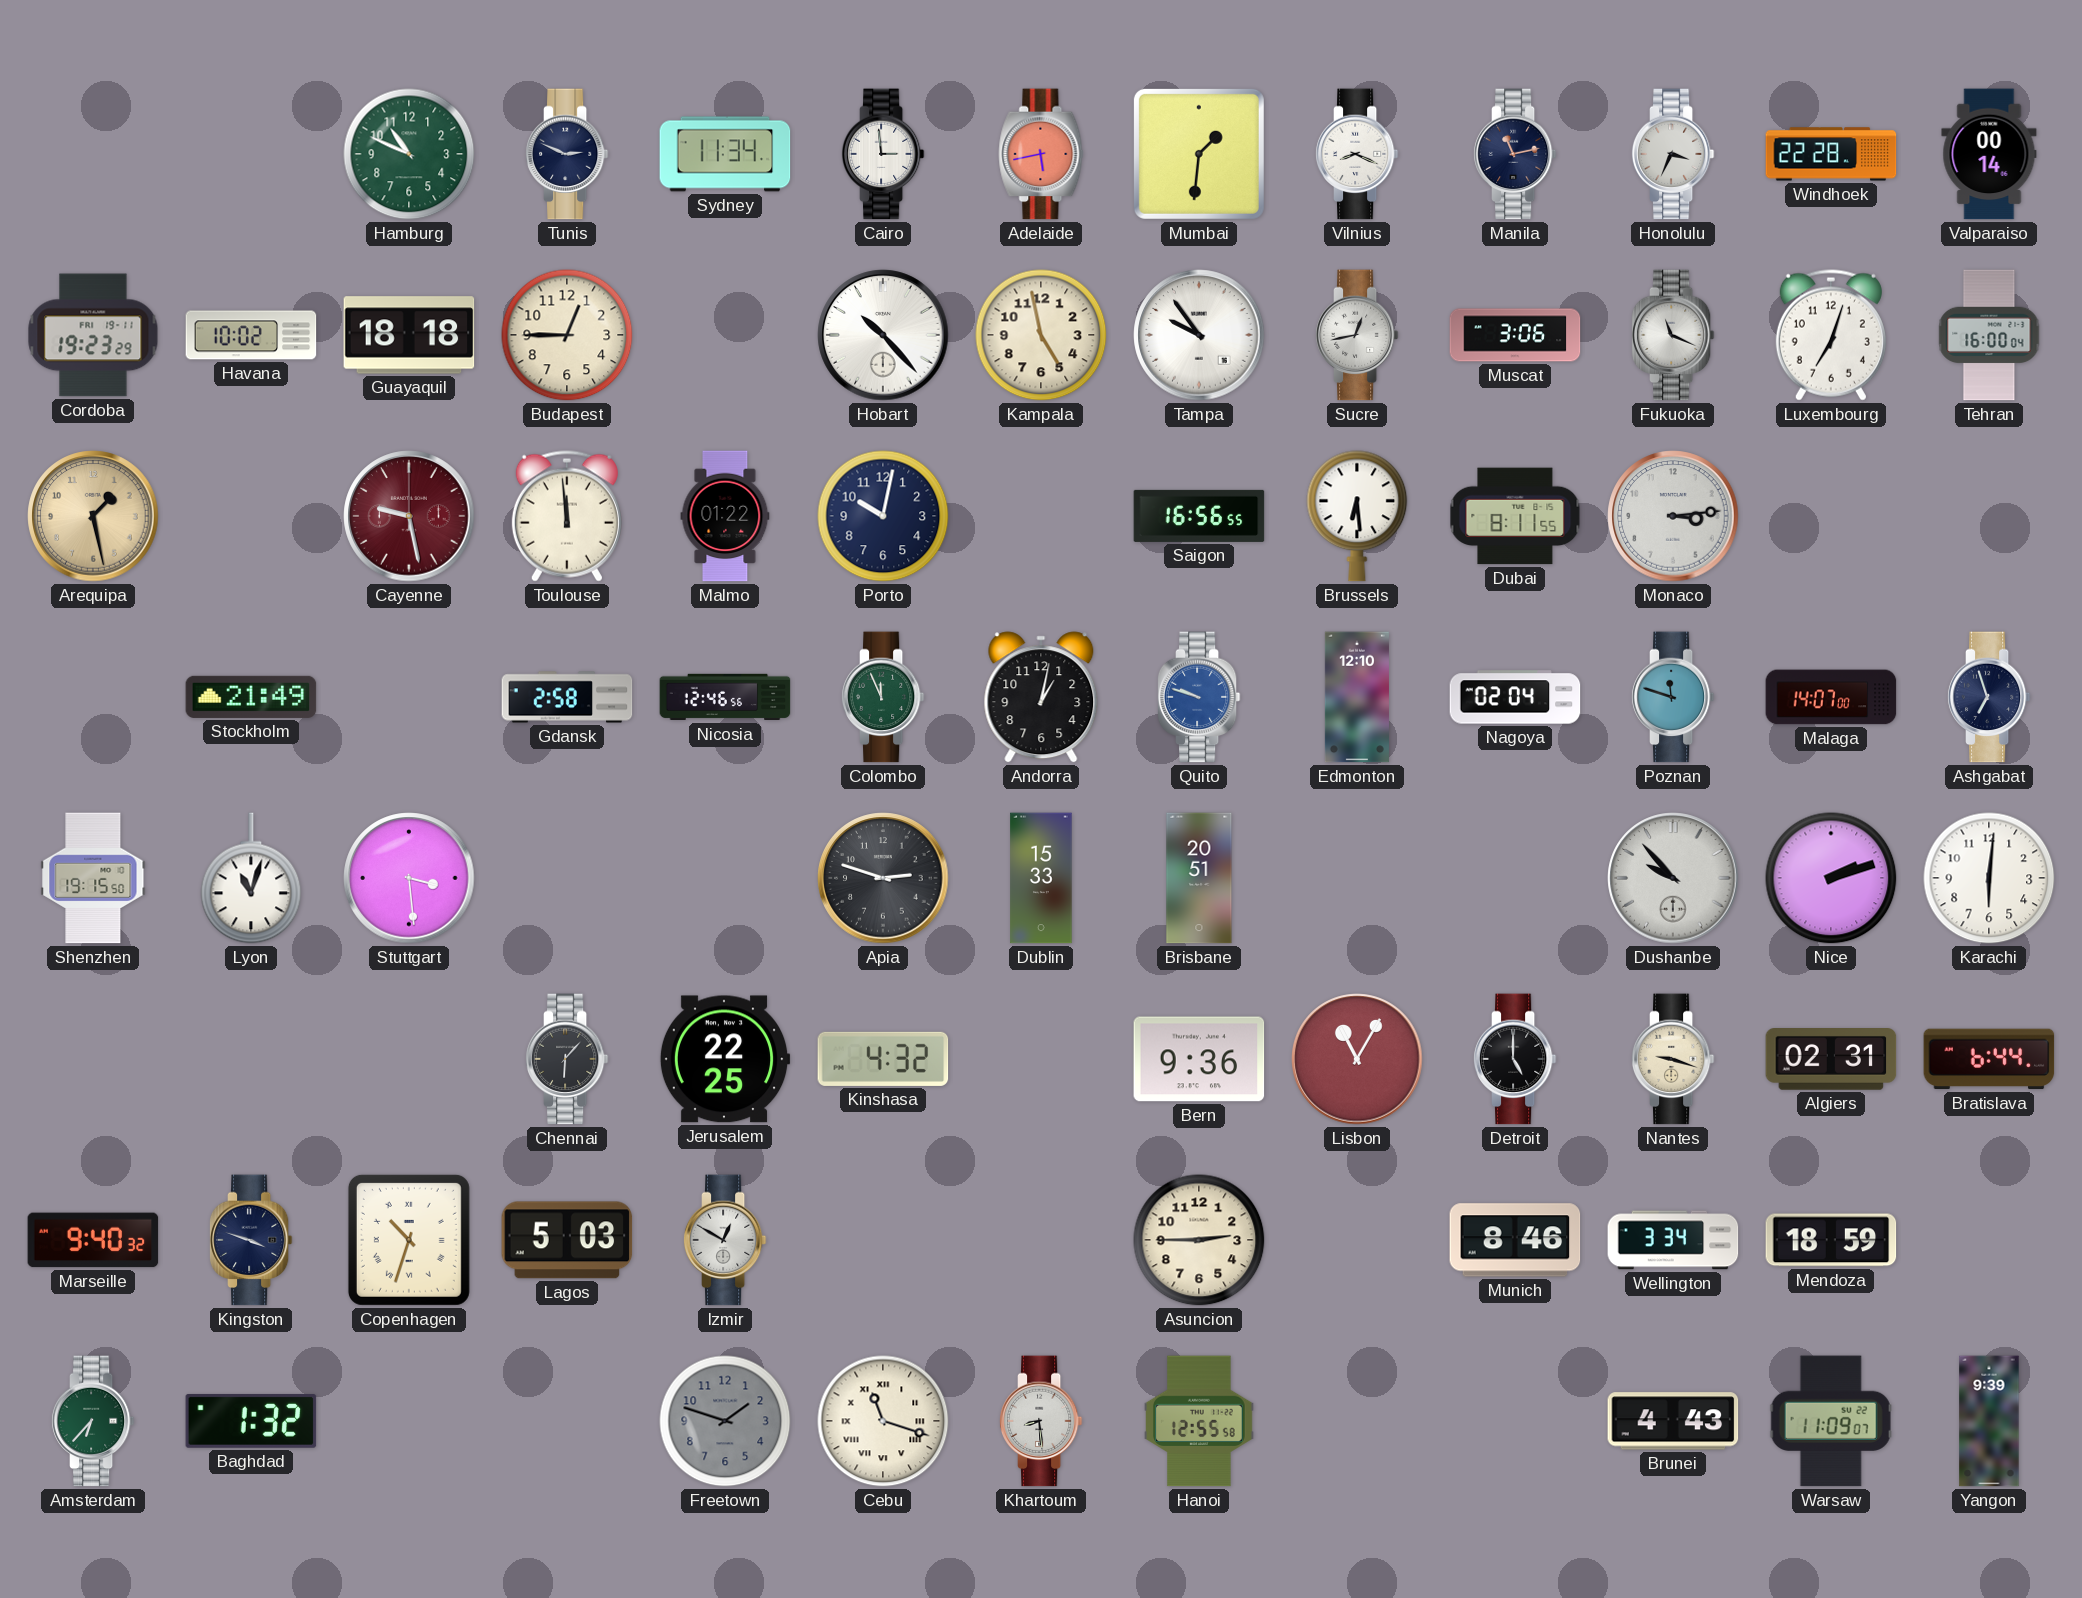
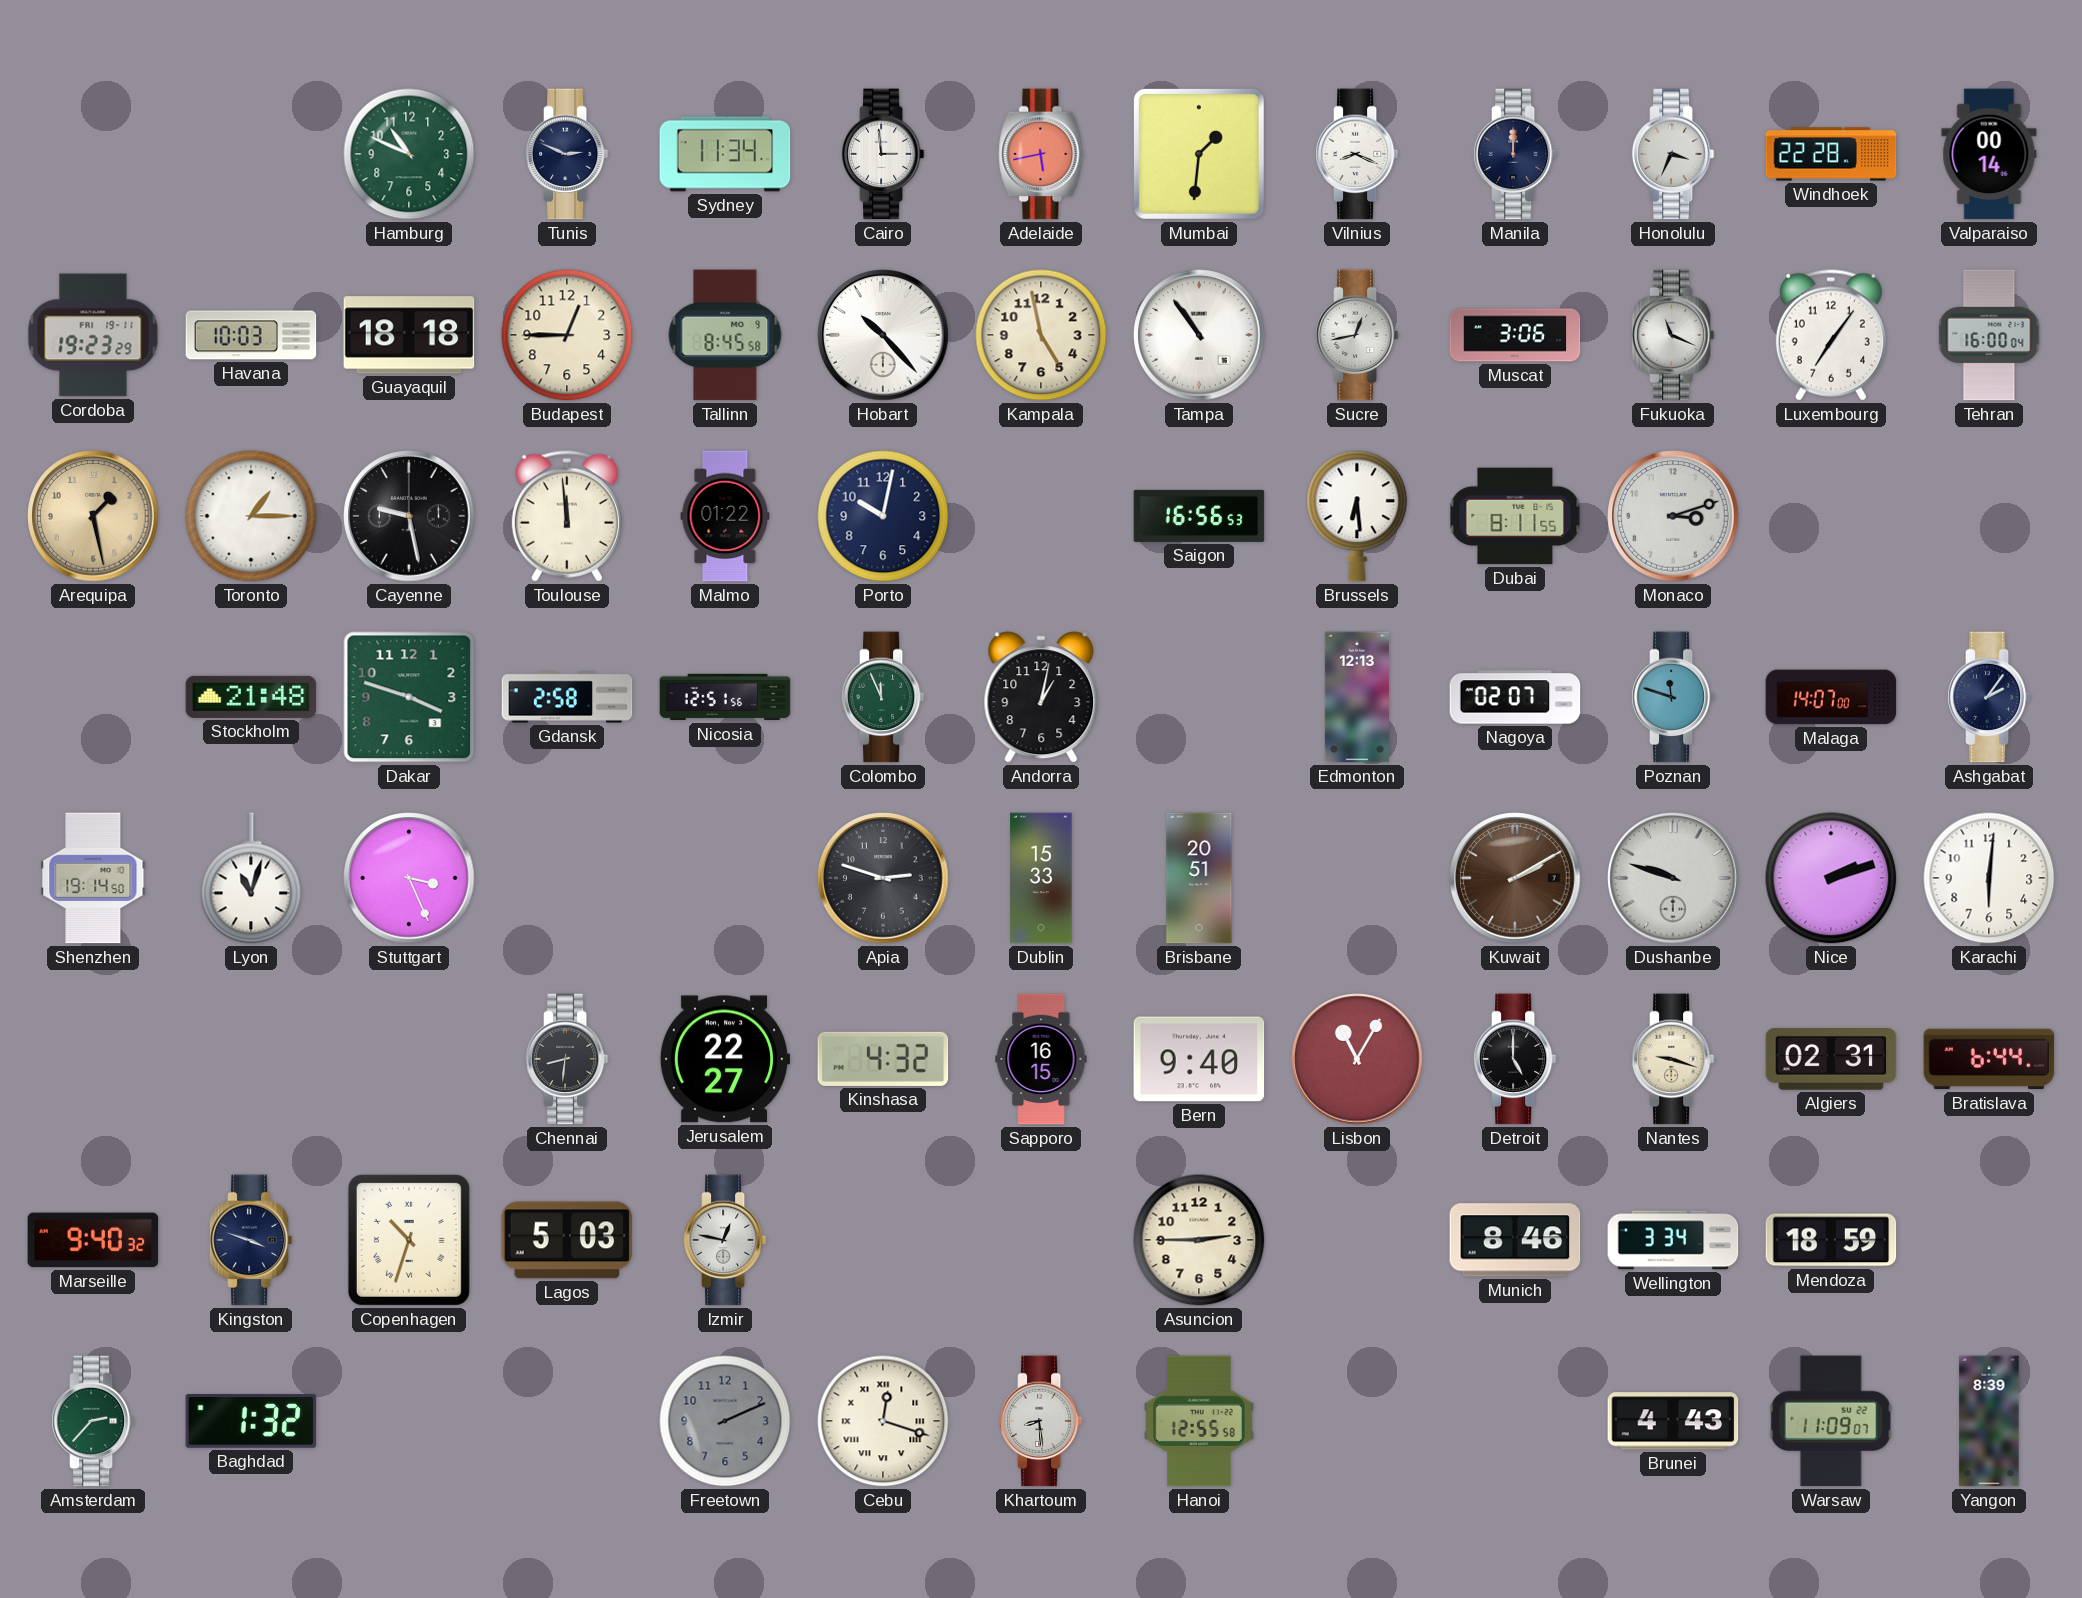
Manila: 11:13 -> 12:00 (1515, 154)
Havana: 10:02 -> 10:03 (251, 335)
Tallinn: none -> 8:45 (725, 335)
Tampa: 9:54 -> 10:54 (1199, 335)
Luxembourg: 7:03 -> 7:06 (1831, 335)
Toronto: none -> 1:15 (251, 516)
Cayenne dial: burgundy -> black (409, 516)
Saigon: 16:56:55 -> 16:56:53 (1199, 516)
Monaco: 3:14 -> 3:12 (1673, 516)
Stockholm: 21:49 -> 21:48 (251, 697)
Dakar: none -> 3:48 (409, 697)
Nicosia: 12:46 -> 12:51 (725, 697)
Quito: 9:48 -> none (1199, 697)
Edmonton: 12:10 -> 12:13 (1357, 697)
Nagoya: 02:04 -> 02:07 (1515, 697)
Ashgabat: 6:57 -> 2:06 (1989, 697)
Shenzhen: 19:15 -> 19:14 (93, 878)
Stuttgart: 3:29 -> 3:26 (409, 878)
Kuwait: none -> 2:10 (1515, 878)
Dushanbe: 9:53 -> 9:48 (1673, 878)
Chennai: 6:07 -> 8:31 (567, 1059)
Jerusalem: 22:25 -> 22:27 (725, 1059)
Sapporo: none -> 16:15 (1041, 1059)
Bern: 9:36 -> 9:40 (1199, 1059)
Izmir: 12:50 -> 12:47 (725, 1240)
Amsterdam: 6:37 -> 2:37 (93, 1421)
Freetown: 1:48 -> 2:11 (725, 1421)
Cebu: 11:18 -> 12:18 (883, 1421)
Yangon: 9:39 -> 8:39 (1989, 1421)
